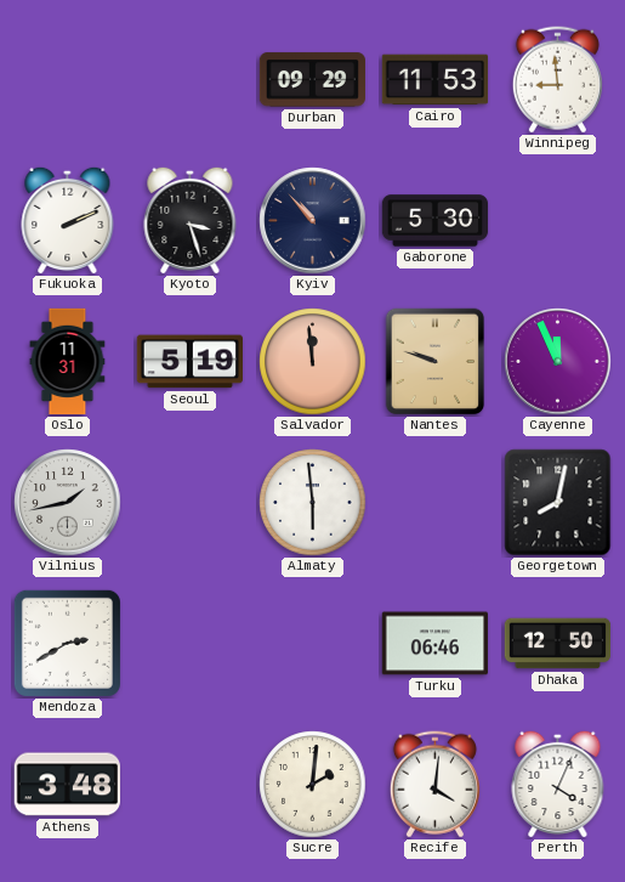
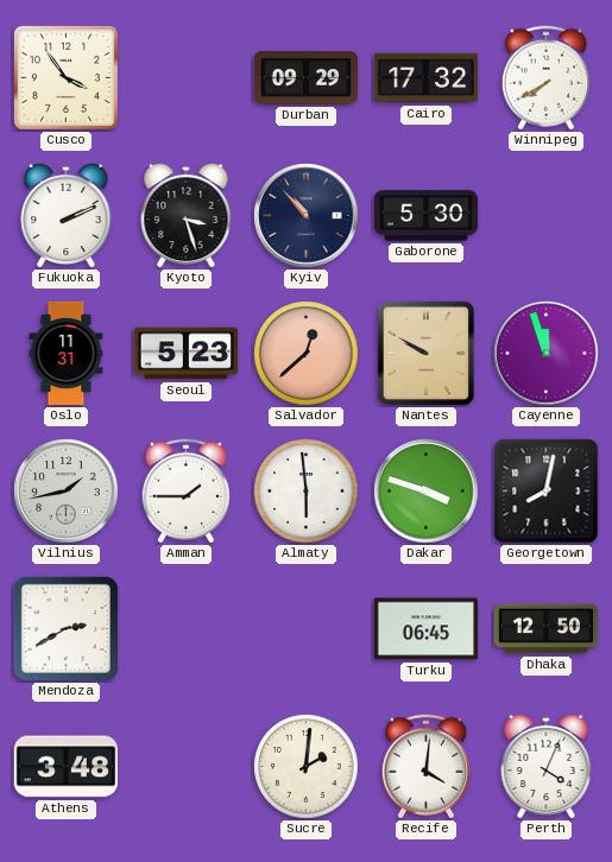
Cusco: none -> 3:54 (65, 77)
Cairo: 11:53 -> 17:32 (427, 78)
Winnipeg: 8:59 -> 7:40 (545, 78)
Seoul: 5:19 -> 5:23 (185, 354)
Salvador: 11:59 -> 12:38 (307, 354)
Nantes: 9:48 -> 9:50 (427, 354)
Cayenne: 11:56 -> 11:57 (547, 354)
Amman: none -> 1:45 (185, 492)
Dakar: none -> 3:48 (427, 492)
Turku: 06:46 -> 06:45 (425, 629)
